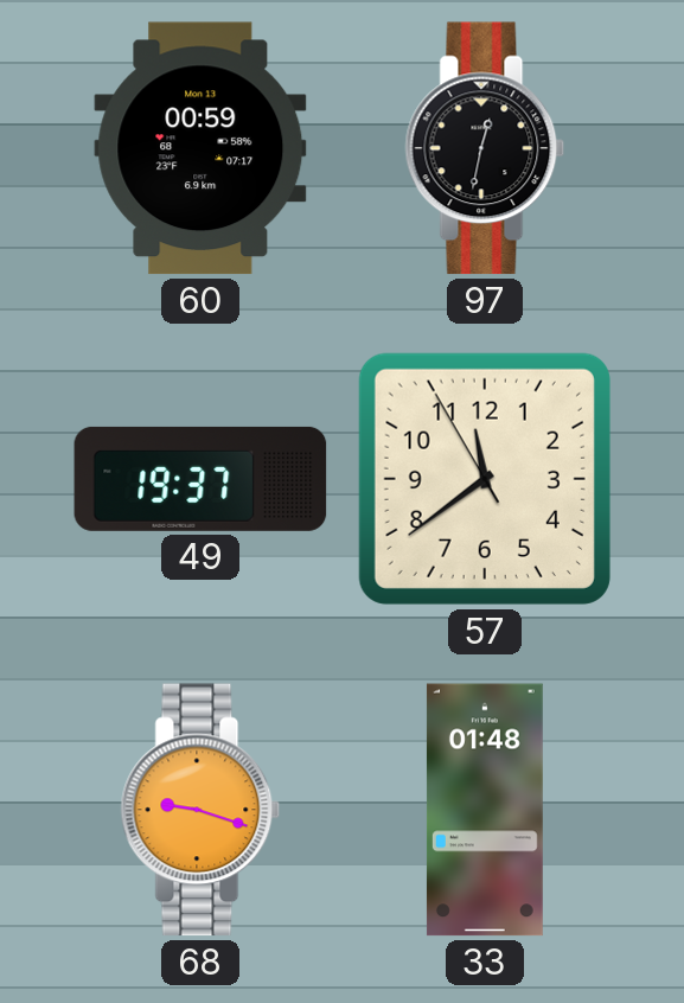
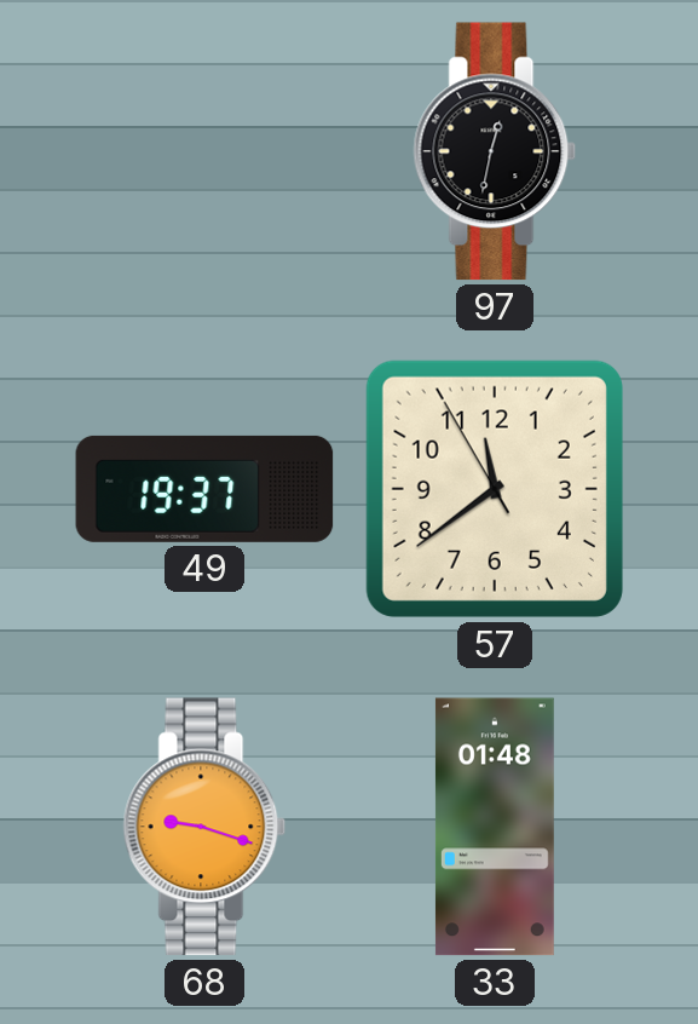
60: 00:59 -> none (200, 148)
